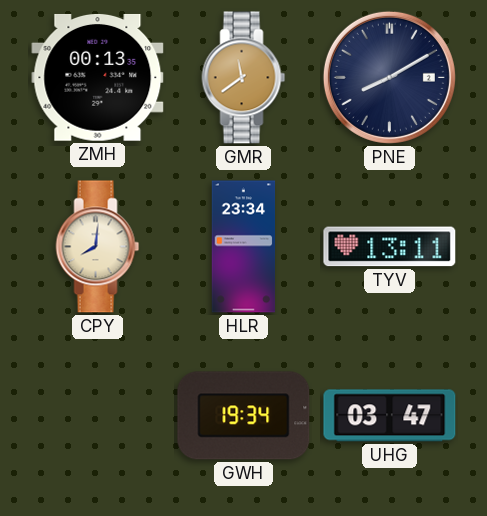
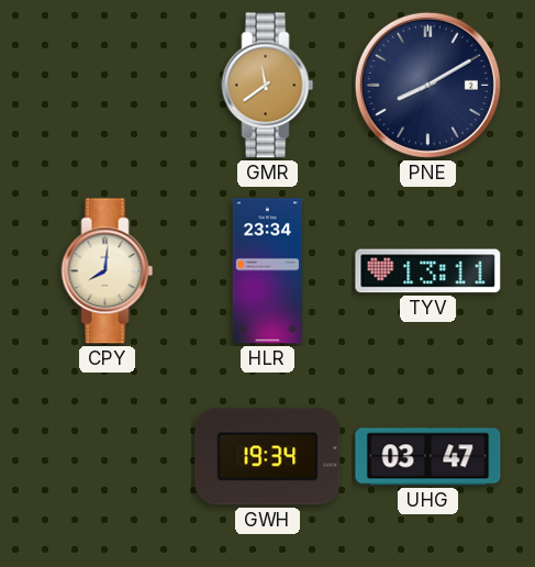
ZMH: 00:13 -> none (98, 77)
